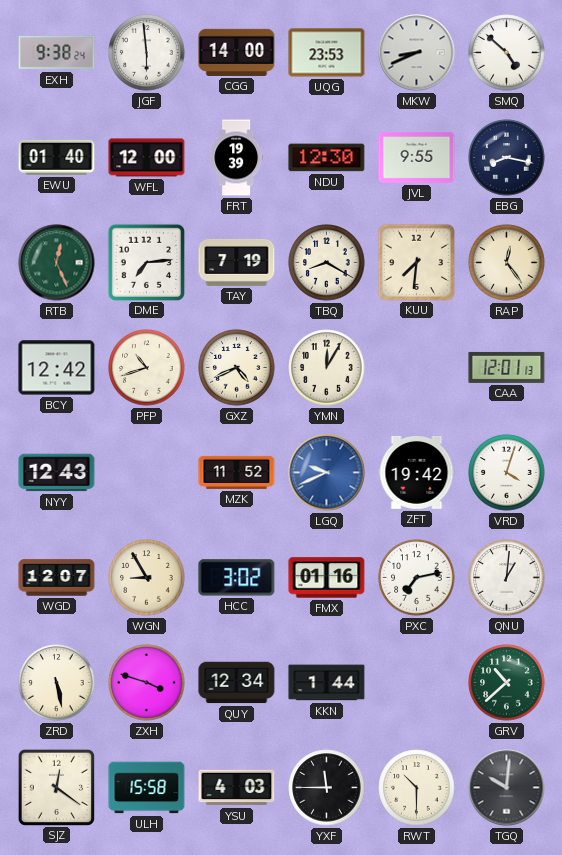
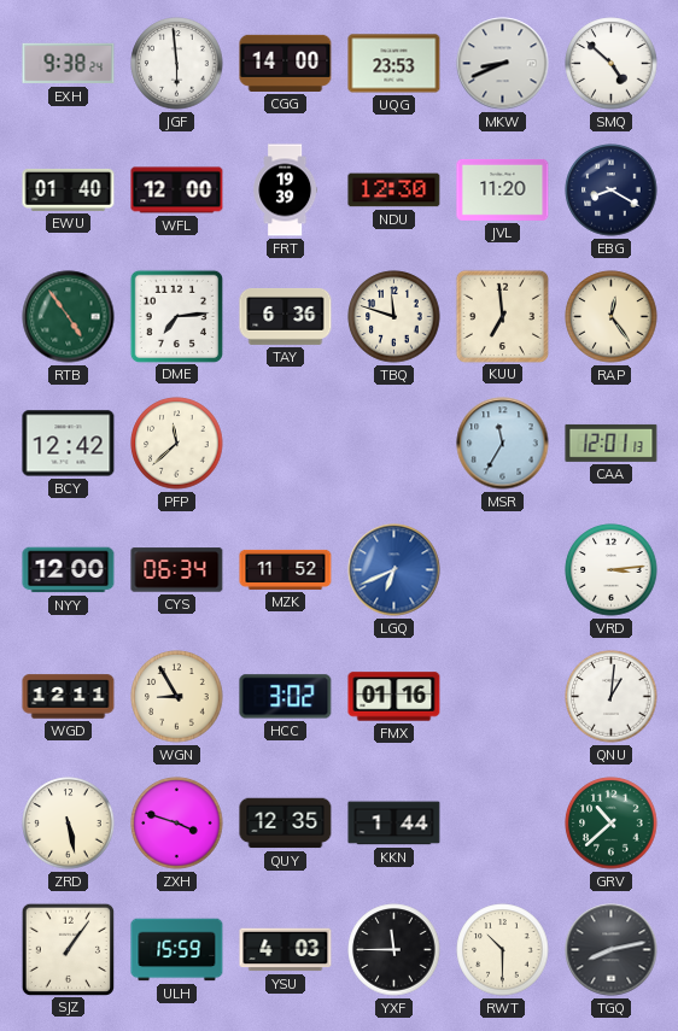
JVL: 9:55 -> 11:20 (503, 189)
EBG: 8:17 -> 8:20 (612, 191)
RTB: 12:26 -> 4:54 (69, 317)
TAY: 7:19 -> 6:36 (286, 316)
TBQ: 8:20 -> 11:48 (394, 317)
KUU: 7:31 -> 6:59 (502, 316)
PFP: 10:42 -> 11:38 (177, 444)
GXZ: 4:41 -> none (237, 368)
YMN: 12:05 -> none (327, 368)
MSR: none -> 11:35 (503, 444)
NYY: 12:43 -> 12:00 (69, 570)
CYS: none -> 06:34 (177, 570)
LGQ: 9:41 -> 6:41 (394, 570)
ZFT: 19:42 -> none (417, 473)
VRD: 4:03 -> 3:14 (612, 570)
WGD: 12:07 -> 12:11 (69, 697)
PXC: 7:13 -> none (417, 578)
QUY: 12:34 -> 12:35 (286, 824)
SJZ: 12:21 -> 1:06 (68, 949)
ULH: 15:58 -> 15:59 (177, 950)
TGQ: 10:01 -> 8:13 (612, 950)
